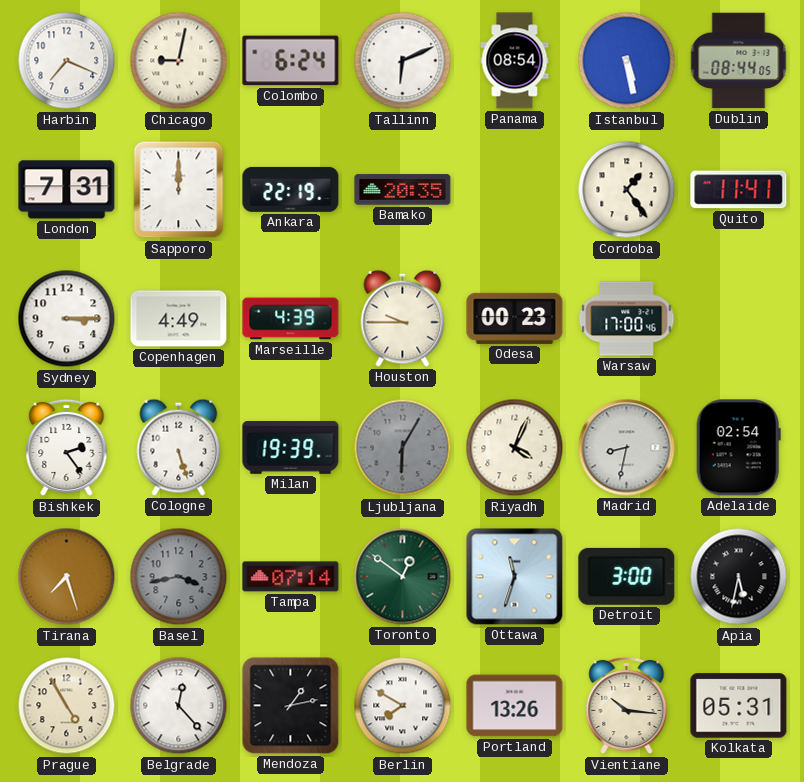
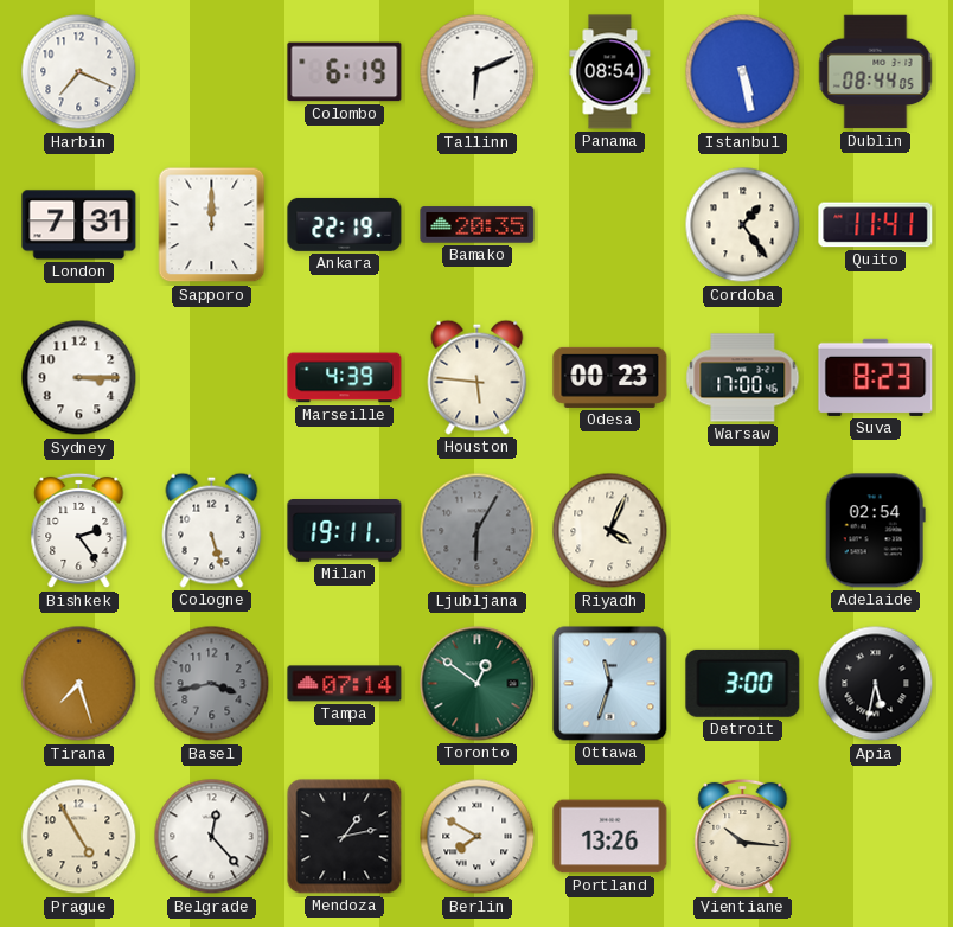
Chicago: 9:02 -> none (179, 61)
Colombo: 6:24 -> 6:19 (345, 72)
Copenhagen: 4:49 -> none (179, 319)
Houston: 9:45 -> 5:46 (478, 377)
Suva: none -> 8:23 (876, 377)
Milan: 19:39 -> 19:11 (345, 531)
Madrid: 8:32 -> none (627, 448)
Kolkata: 05:31 -> none (739, 706)
